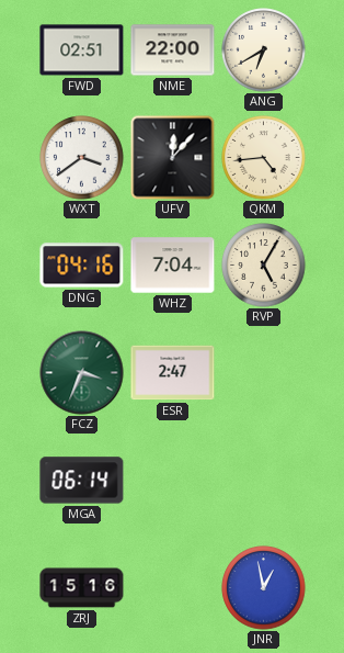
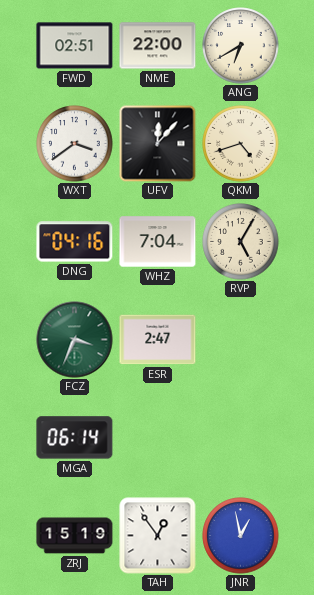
QKM: 4:44 -> 4:42 (241, 144)
ZRJ: 15:16 -> 15:19 (75, 536)
TAH: none -> 12:54 (158, 536)
